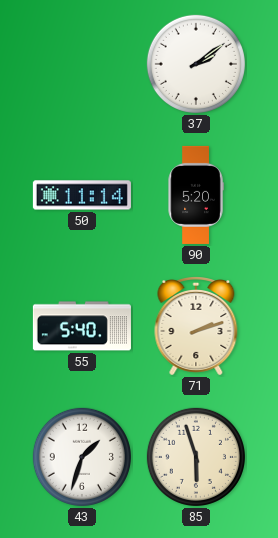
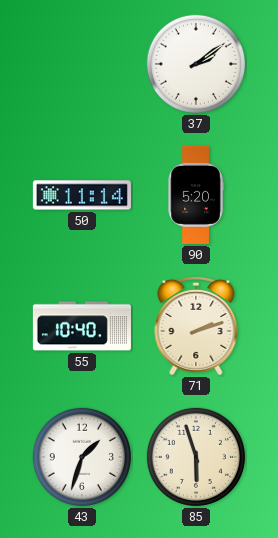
55: 5:40 -> 10:40 (82, 326)
